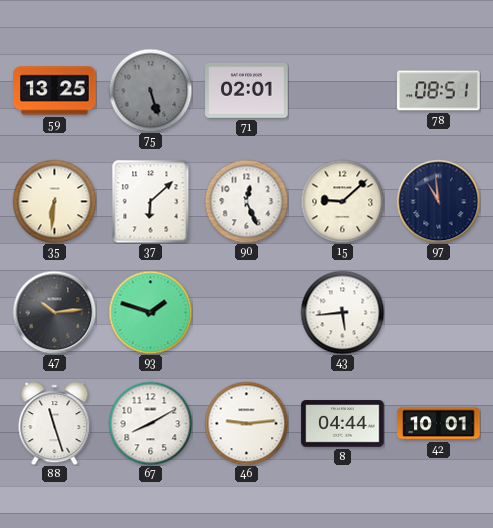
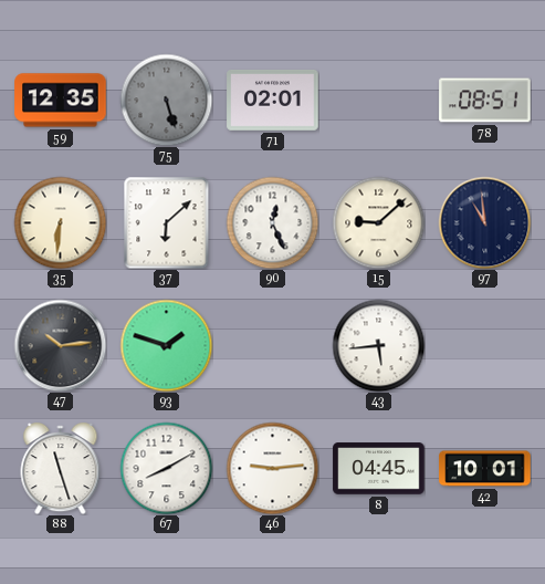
59: 13:25 -> 12:35 (61, 101)
8: 04:44 -> 04:45 (379, 469)
